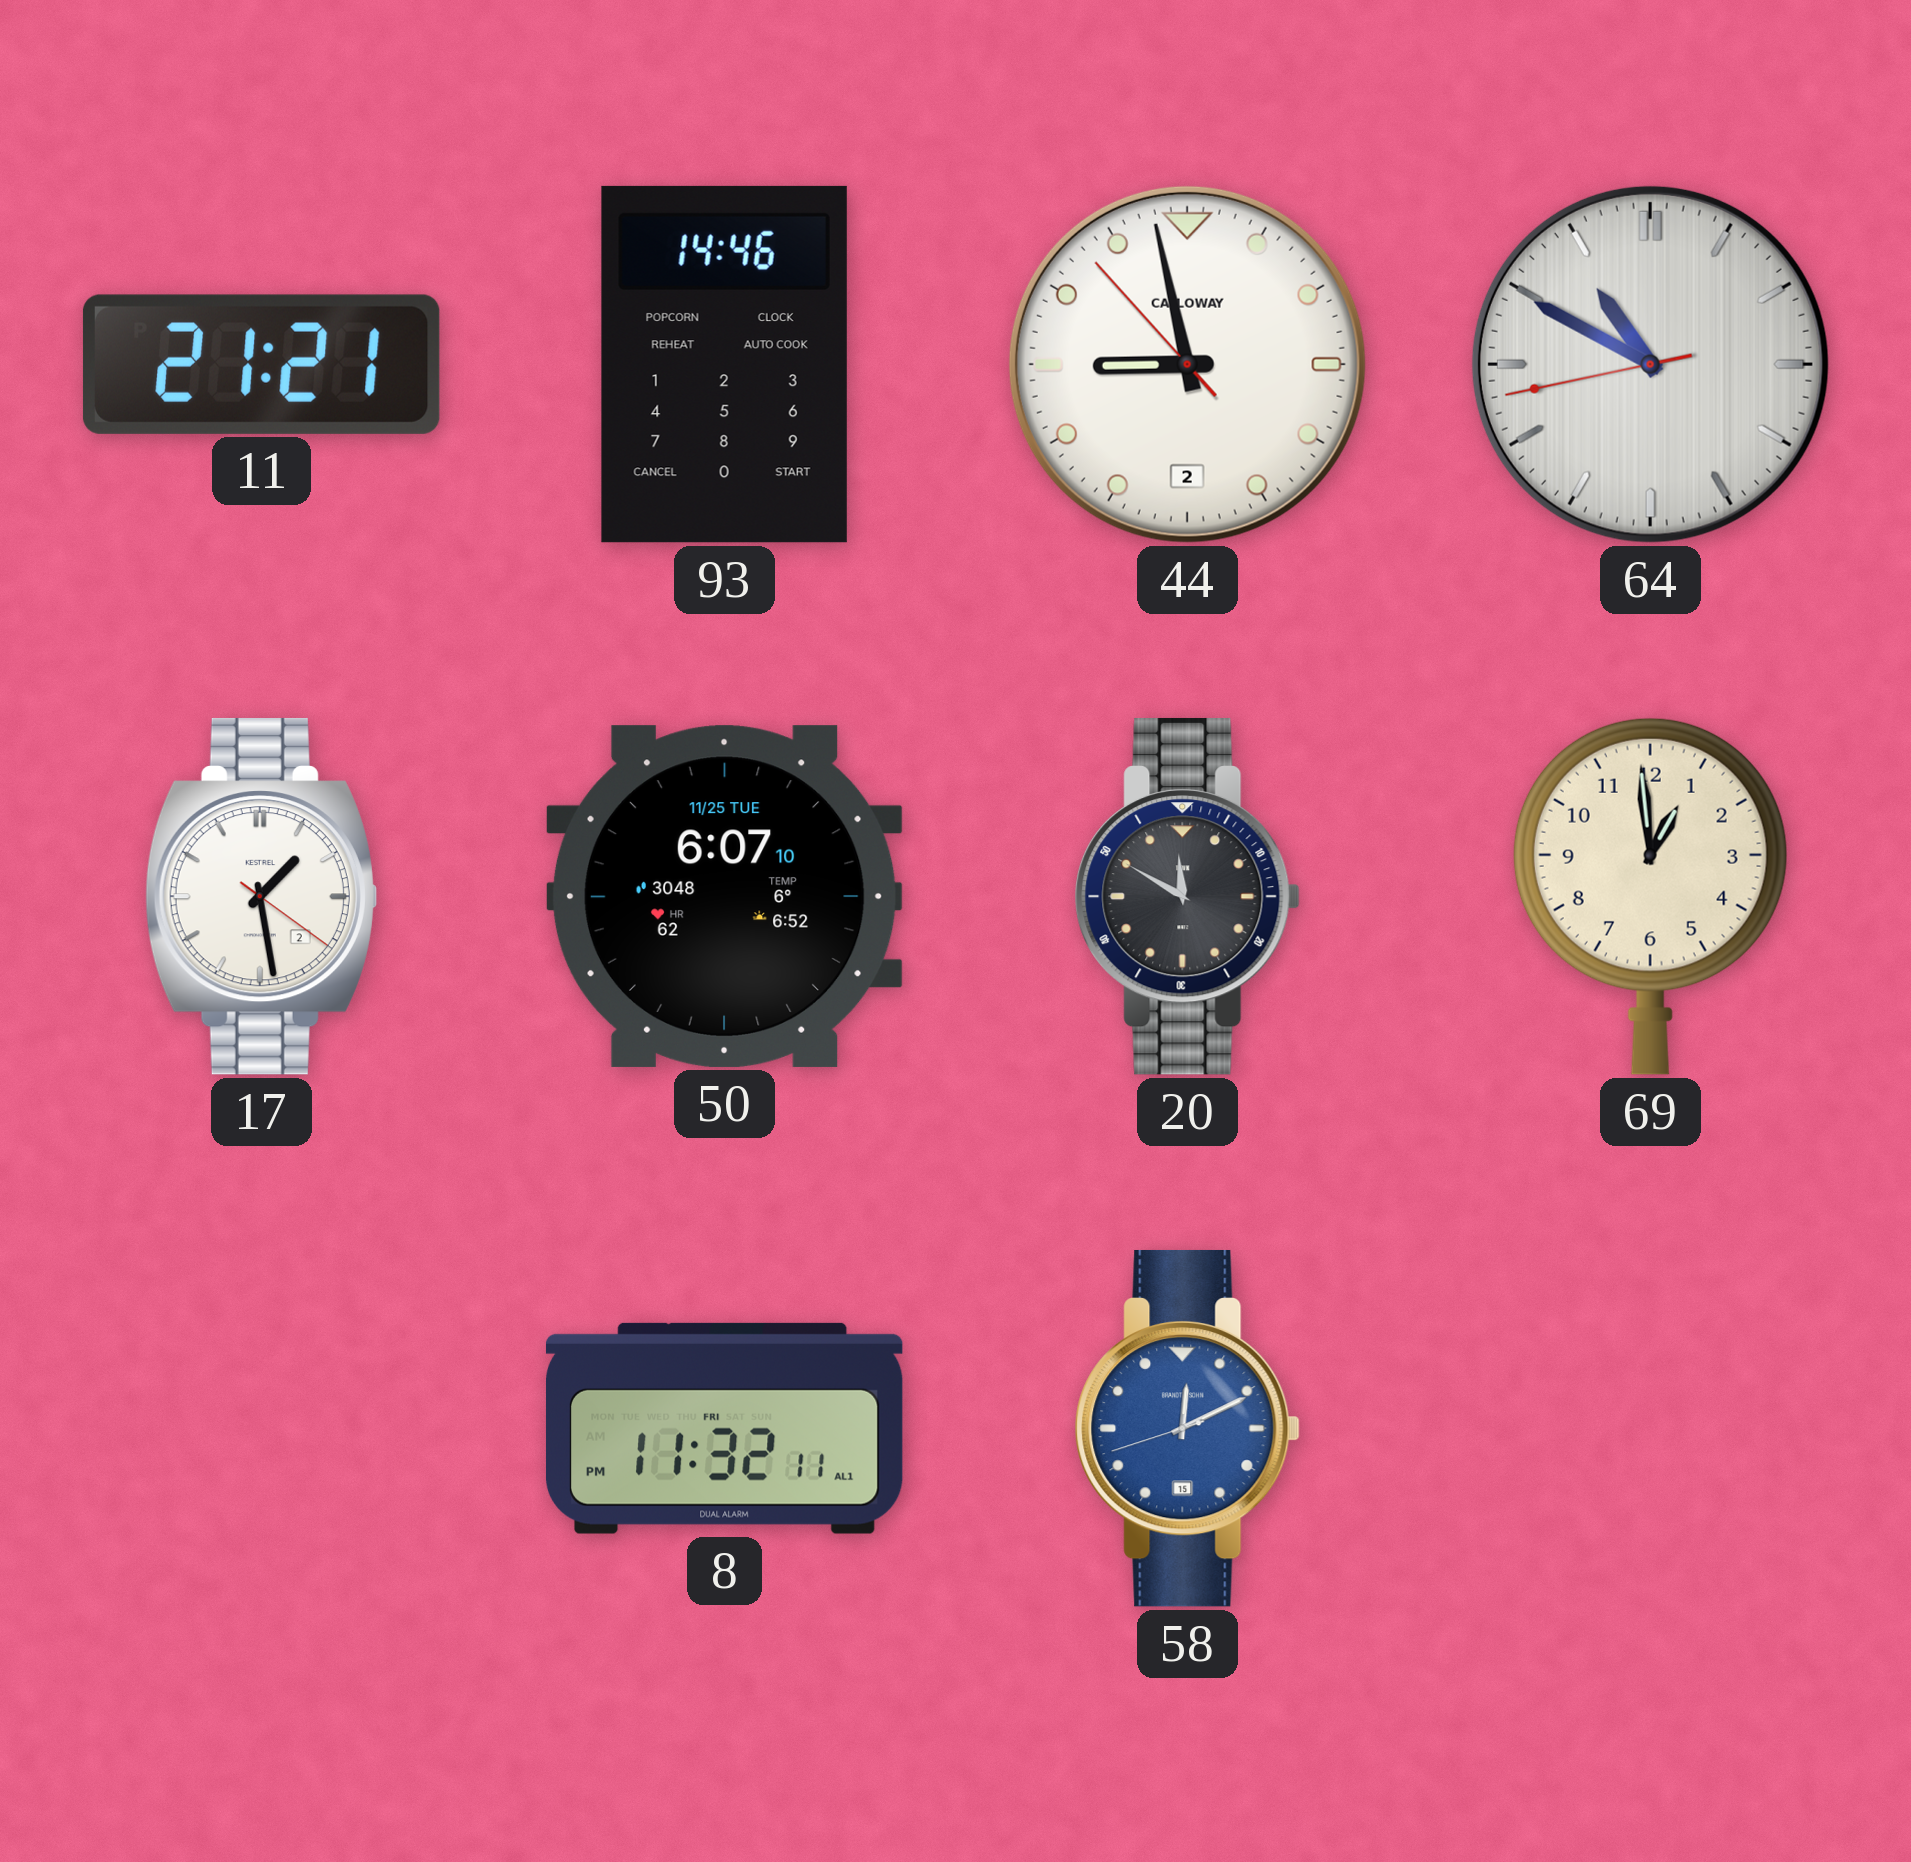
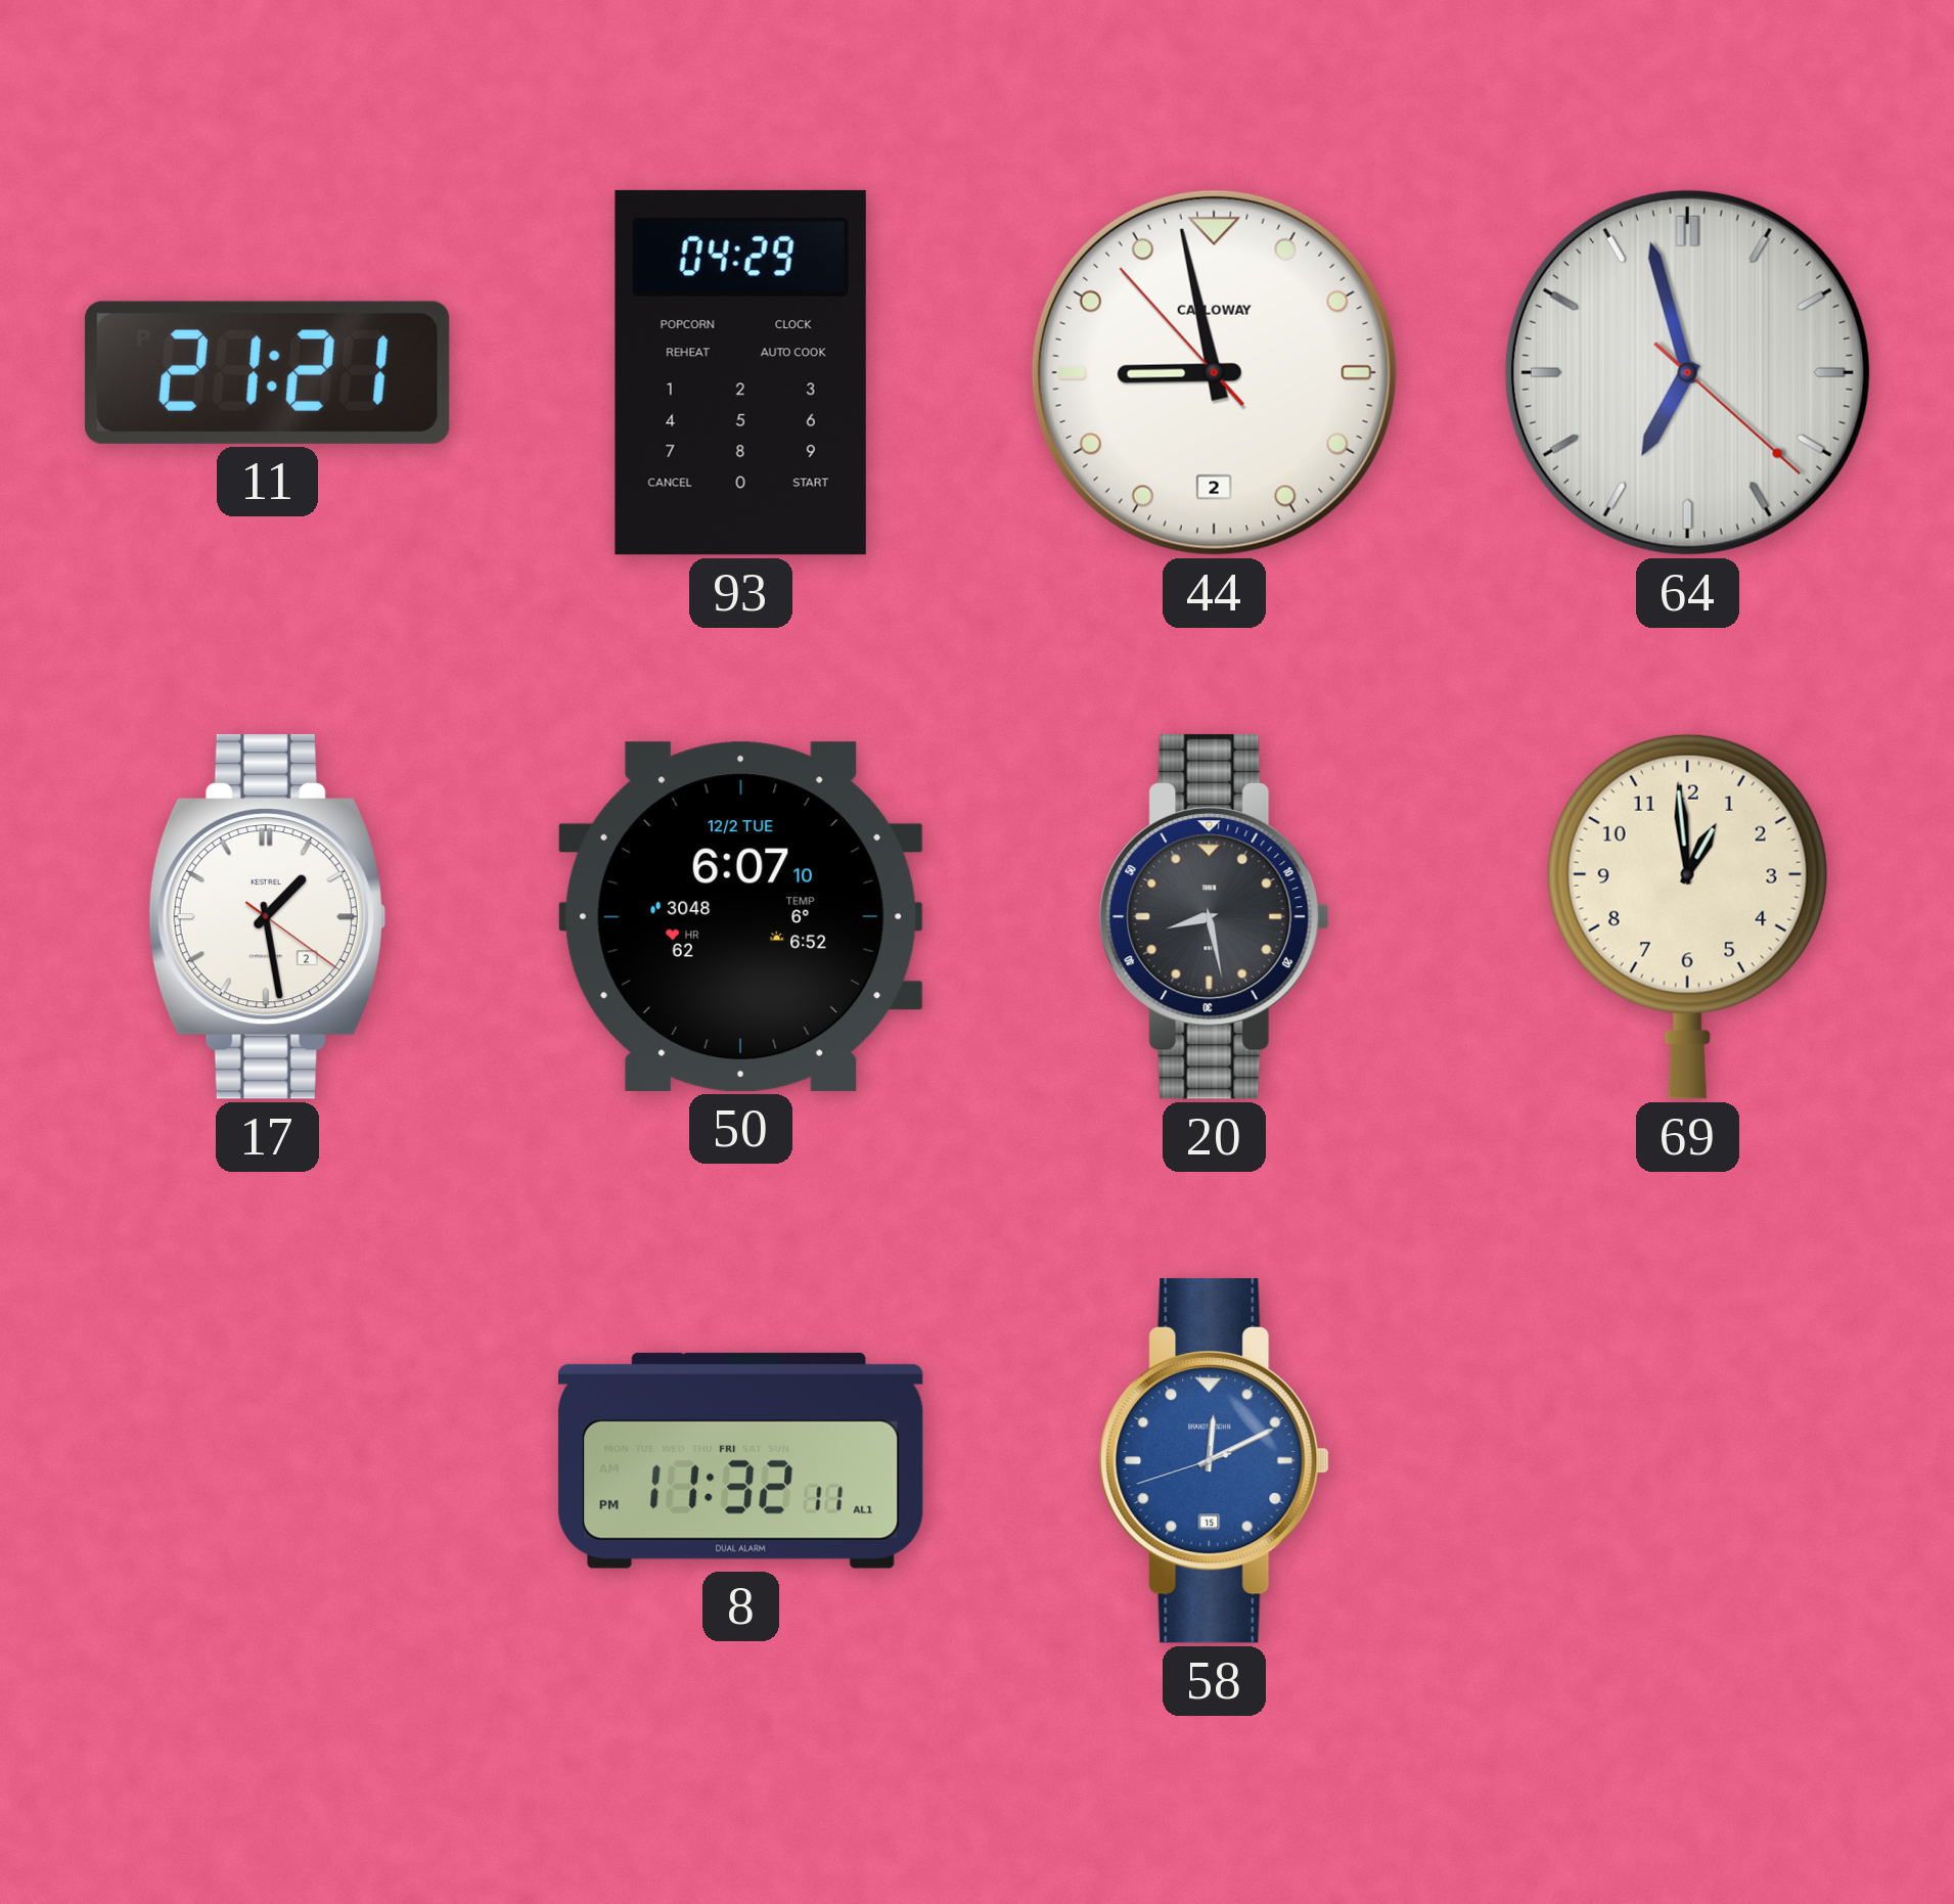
93: 14:46 -> 04:29 (740, 372)
64: 10:49 -> 6:57 (1687, 372)
50 date: 11/25 TUE -> 12/2 TUE (740, 916)
20: 11:50 -> 8:28 (1214, 916)
